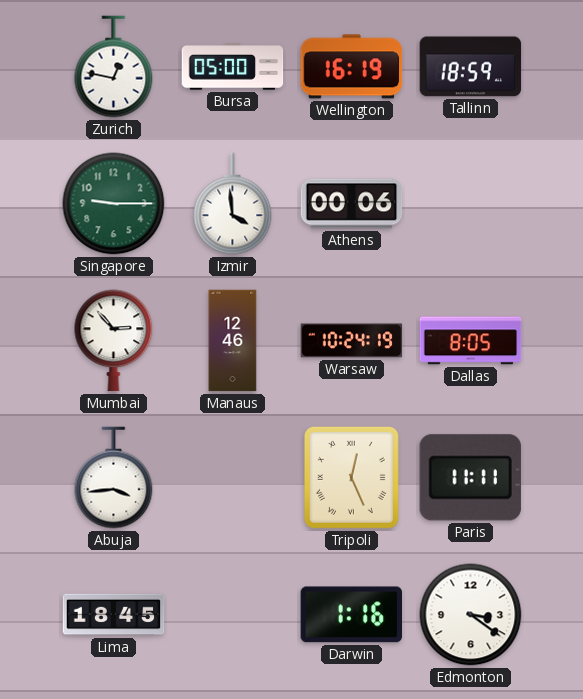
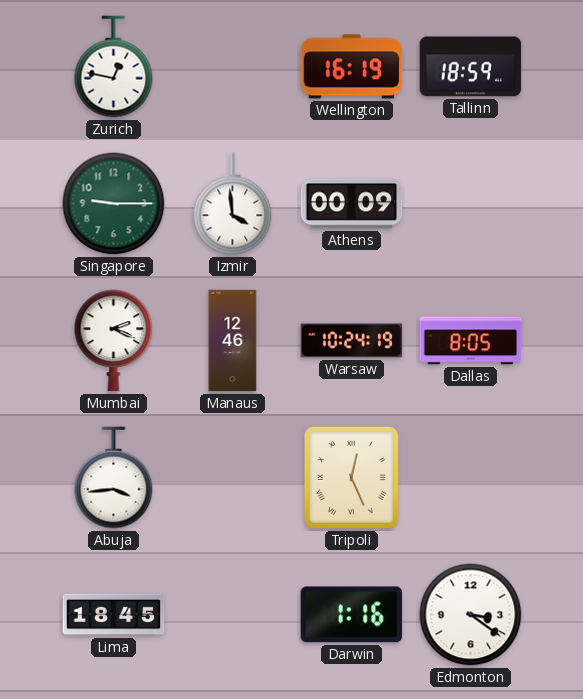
Bursa: 05:00 -> none (233, 67)
Athens: 00:06 -> 00:09 (352, 204)
Mumbai: 2:53 -> 2:19 (114, 341)
Paris: 11:11 -> none (470, 478)
